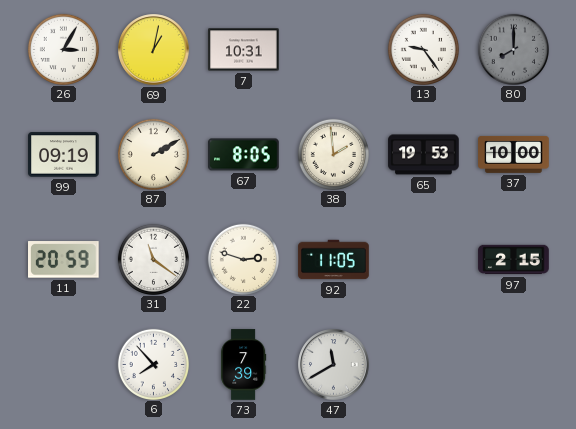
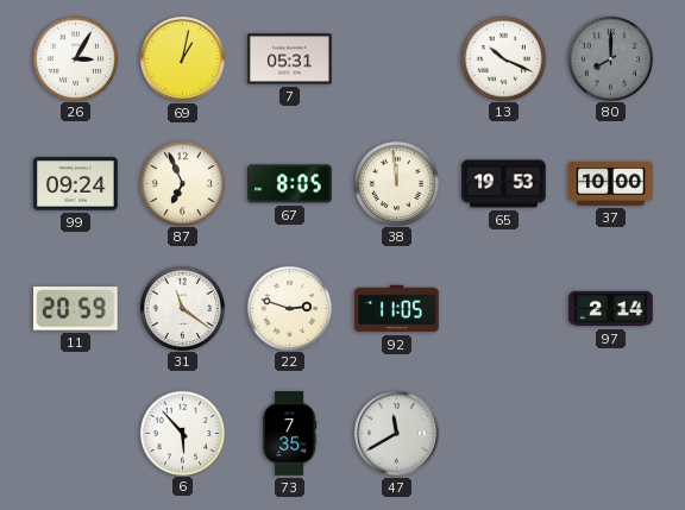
7: 10:31 -> 05:31 (290, 59)
13: 9:24 -> 10:19 (503, 58)
99: 09:19 -> 09:24 (76, 184)
87: 2:10 -> 6:56 (182, 183)
38: 1:59 -> 11:59 (396, 183)
97: 2:15 -> 2:14 (611, 309)
6: 7:53 -> 5:53 (182, 433)
73: 7:39 -> 7:35 (290, 434)
